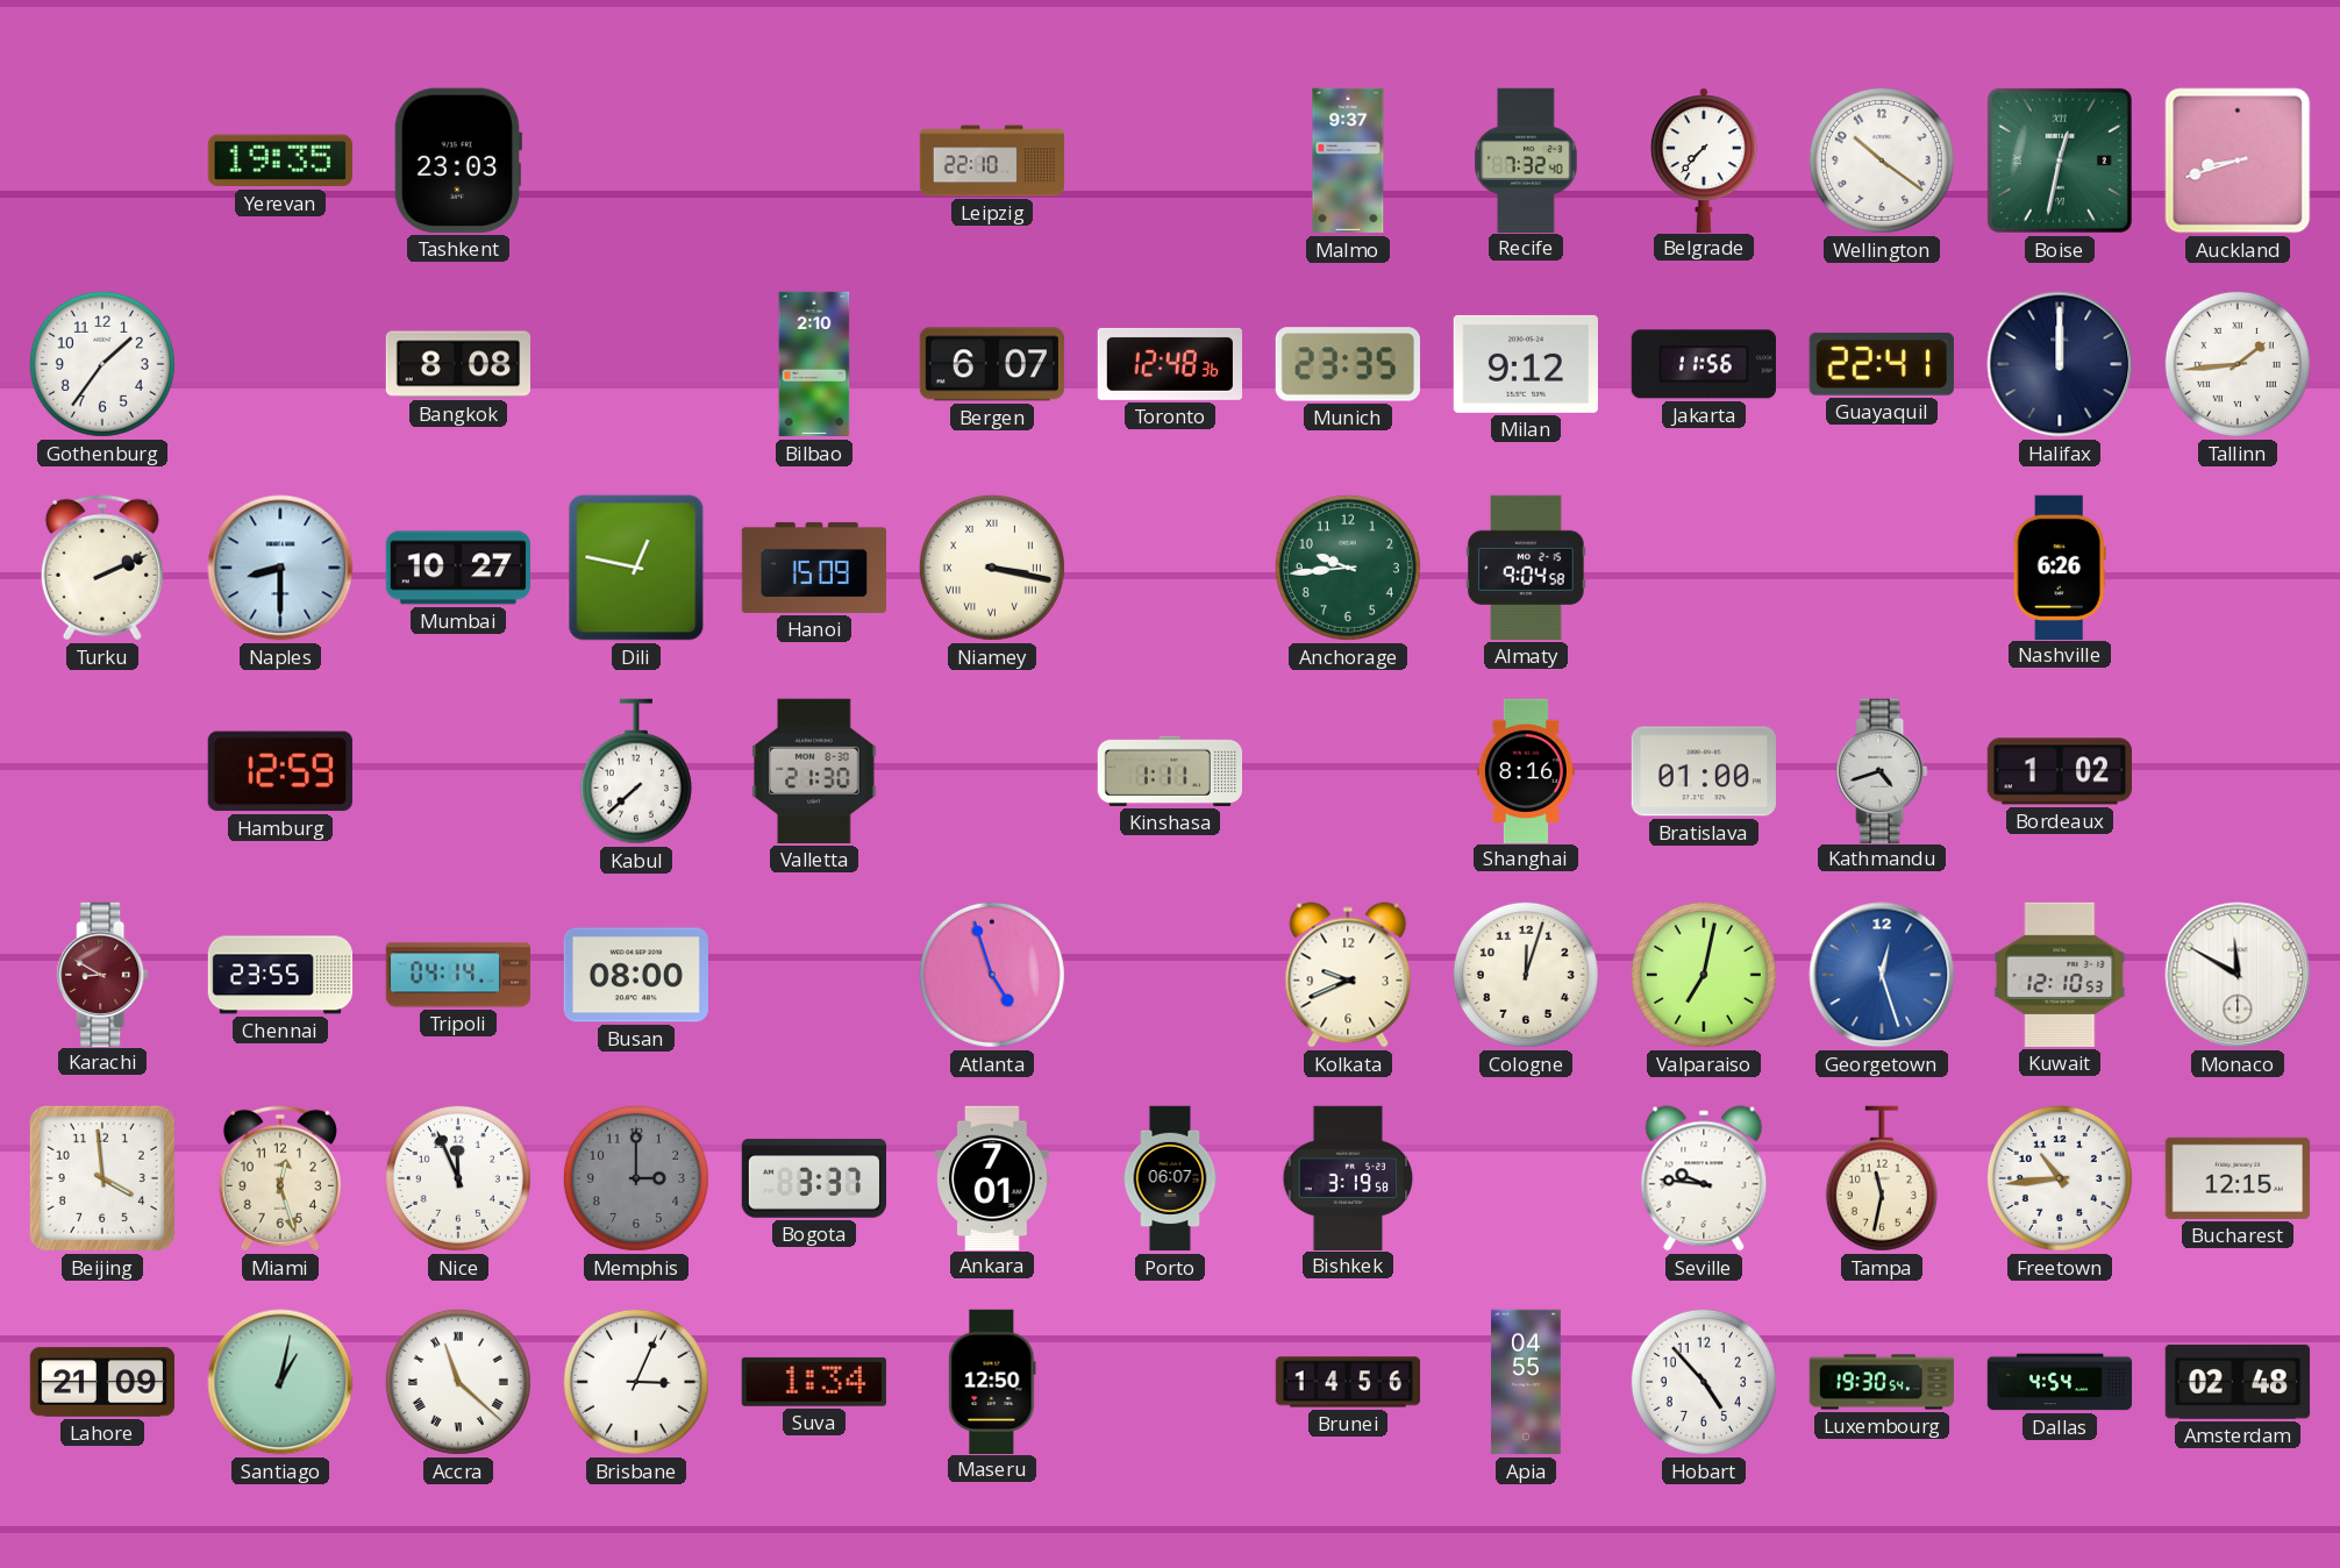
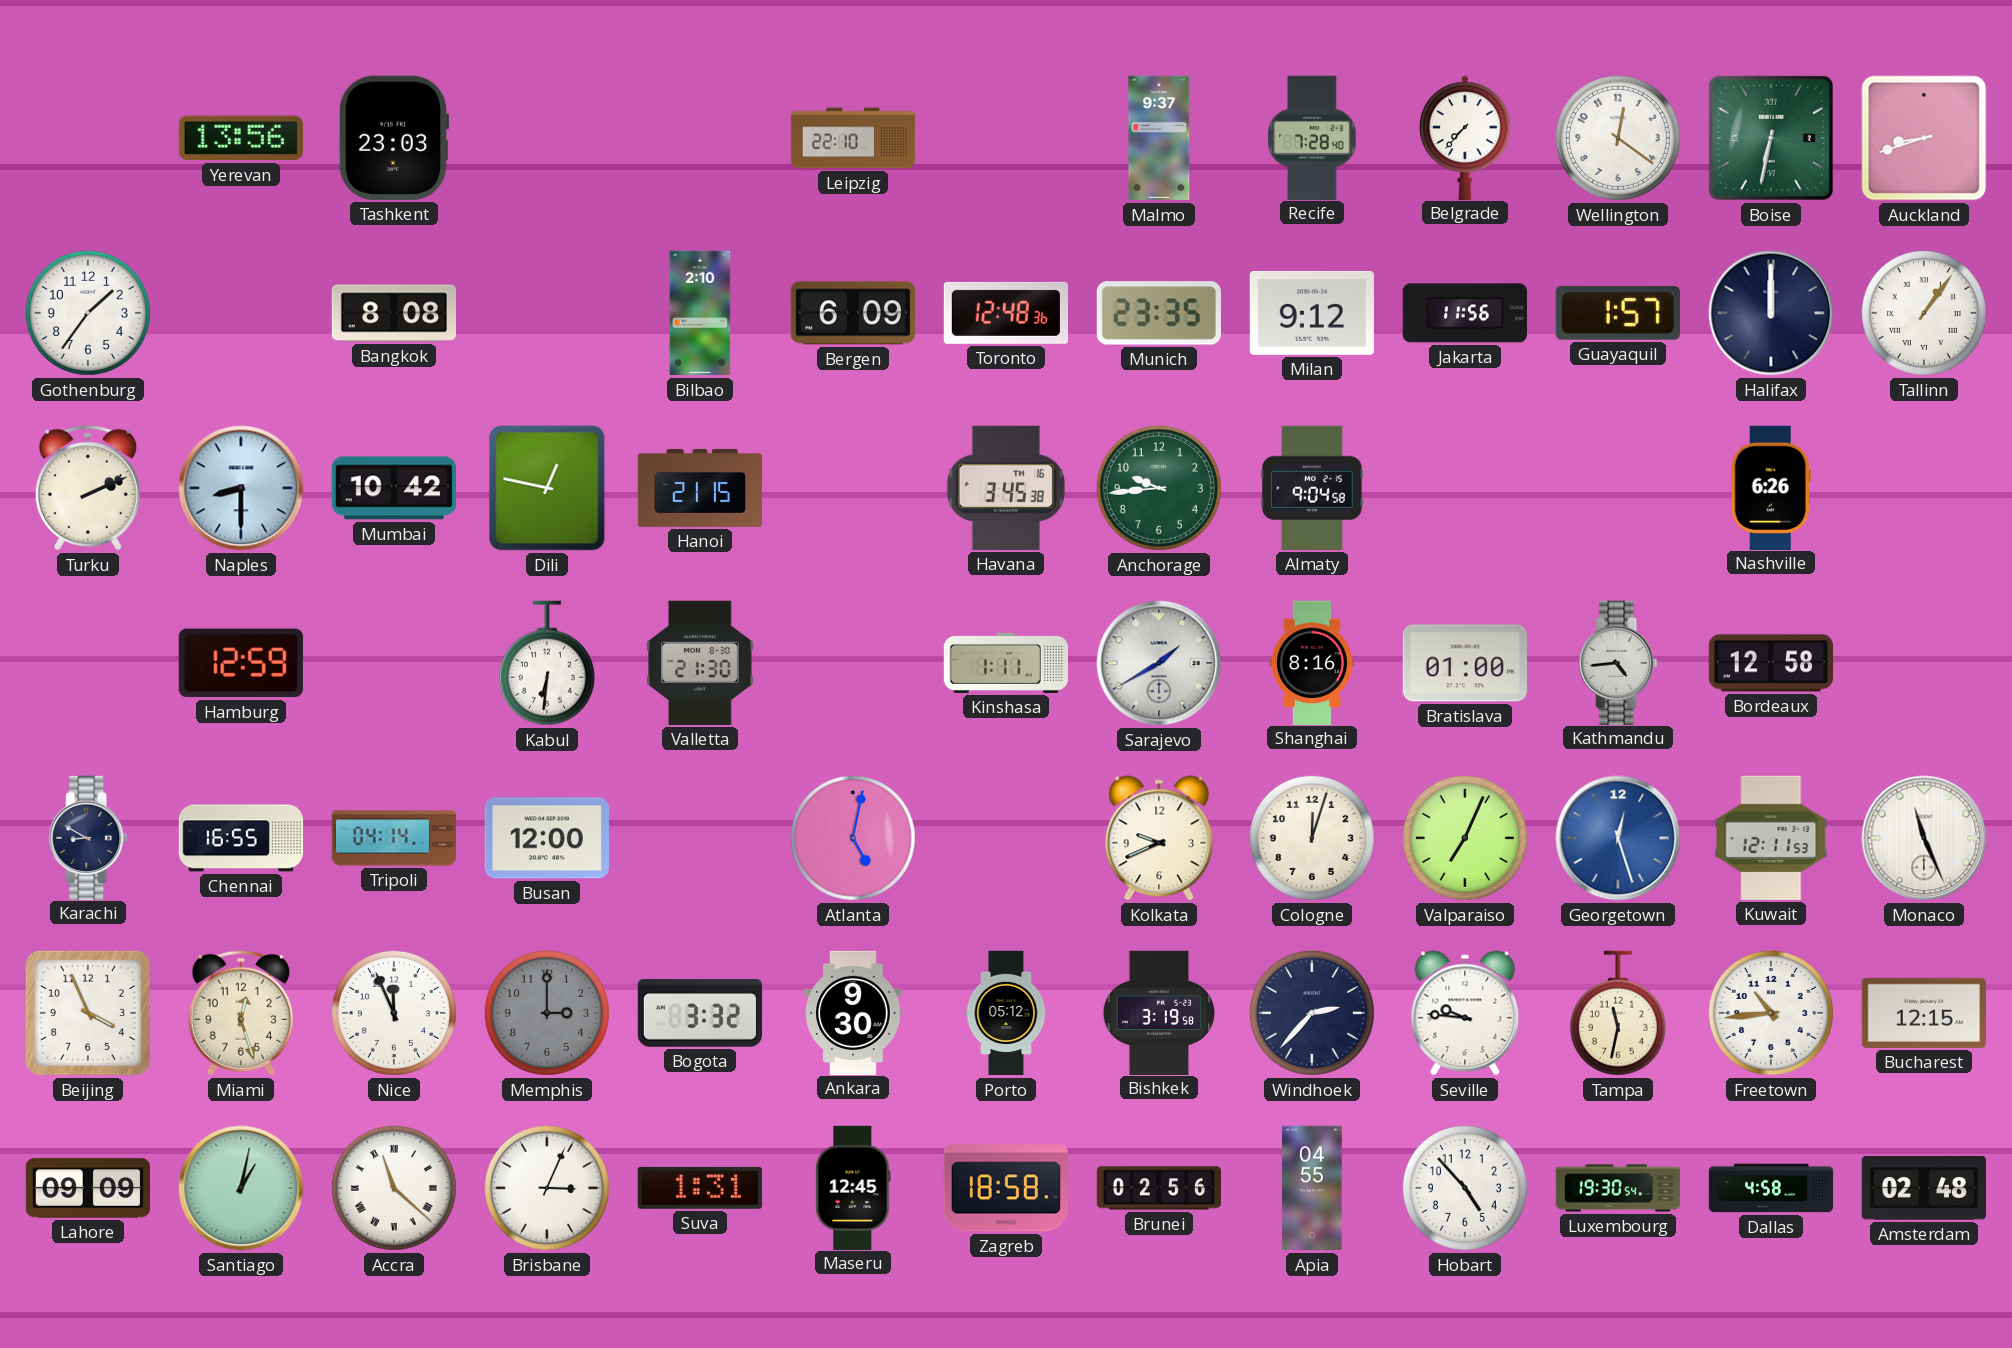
Yerevan: 19:35 -> 13:56 (241, 138)
Recife: 7:32 -> 7:28 (1312, 137)
Wellington: 10:21 -> 12:21 (1618, 138)
Boise: 12:32 -> 6:32 (1771, 138)
Bergen: 6:07 -> 6:09 (853, 313)
Guayaquil: 22:41 -> 1:57 (1618, 313)
Tallinn: 1:44 -> 1:06 (1924, 313)
Mumbai: 10:27 -> 10:42 (393, 488)
Hanoi: 15:09 -> 21:15 (699, 488)
Niamey: 3:17 -> none (992, 568)
Havana: none -> 3:45 (1006, 488)
Kabul: 7:38 -> 6:31 (547, 663)
Sarajevo: none -> 1:40 (1159, 663)
Kathmandu: 4:42 -> 4:44 (1618, 662)
Bordeaux: 1:02 -> 12:58 (1770, 663)
Karachi dial: burgundy -> navy (88, 837)
Chennai: 23:55 -> 16:55 (241, 838)
Busan: 08:00 -> 12:00 (547, 838)
Atlanta: 4:57 -> 5:02 (853, 838)
Valparaiso: 7:02 -> 7:04 (1465, 838)
Kuwait: 12:10 -> 12:11 (1771, 838)
Monaco: 11:50 -> 11:26 (1924, 838)
Beijing: 3:59 -> 3:56 (88, 1013)
Bogota: 3:37 -> 3:32 (699, 1013)
Ankara: 7:01 -> 9:30 (853, 1012)
Porto: 06:07 -> 05:12 (1006, 1013)
Windhoek: none -> 2:37 (1312, 1013)
Lahore: 21:09 -> 09:09 (87, 1188)
Suva: 1:34 -> 1:31 (700, 1188)
Maseru: 12:50 -> 12:45 (853, 1187)
Zagreb: none -> 18:58 (1006, 1188)
Brunei: 14:56 -> 02:56 (1158, 1188)
Dallas: 4:54 -> 4:58 (1771, 1188)
